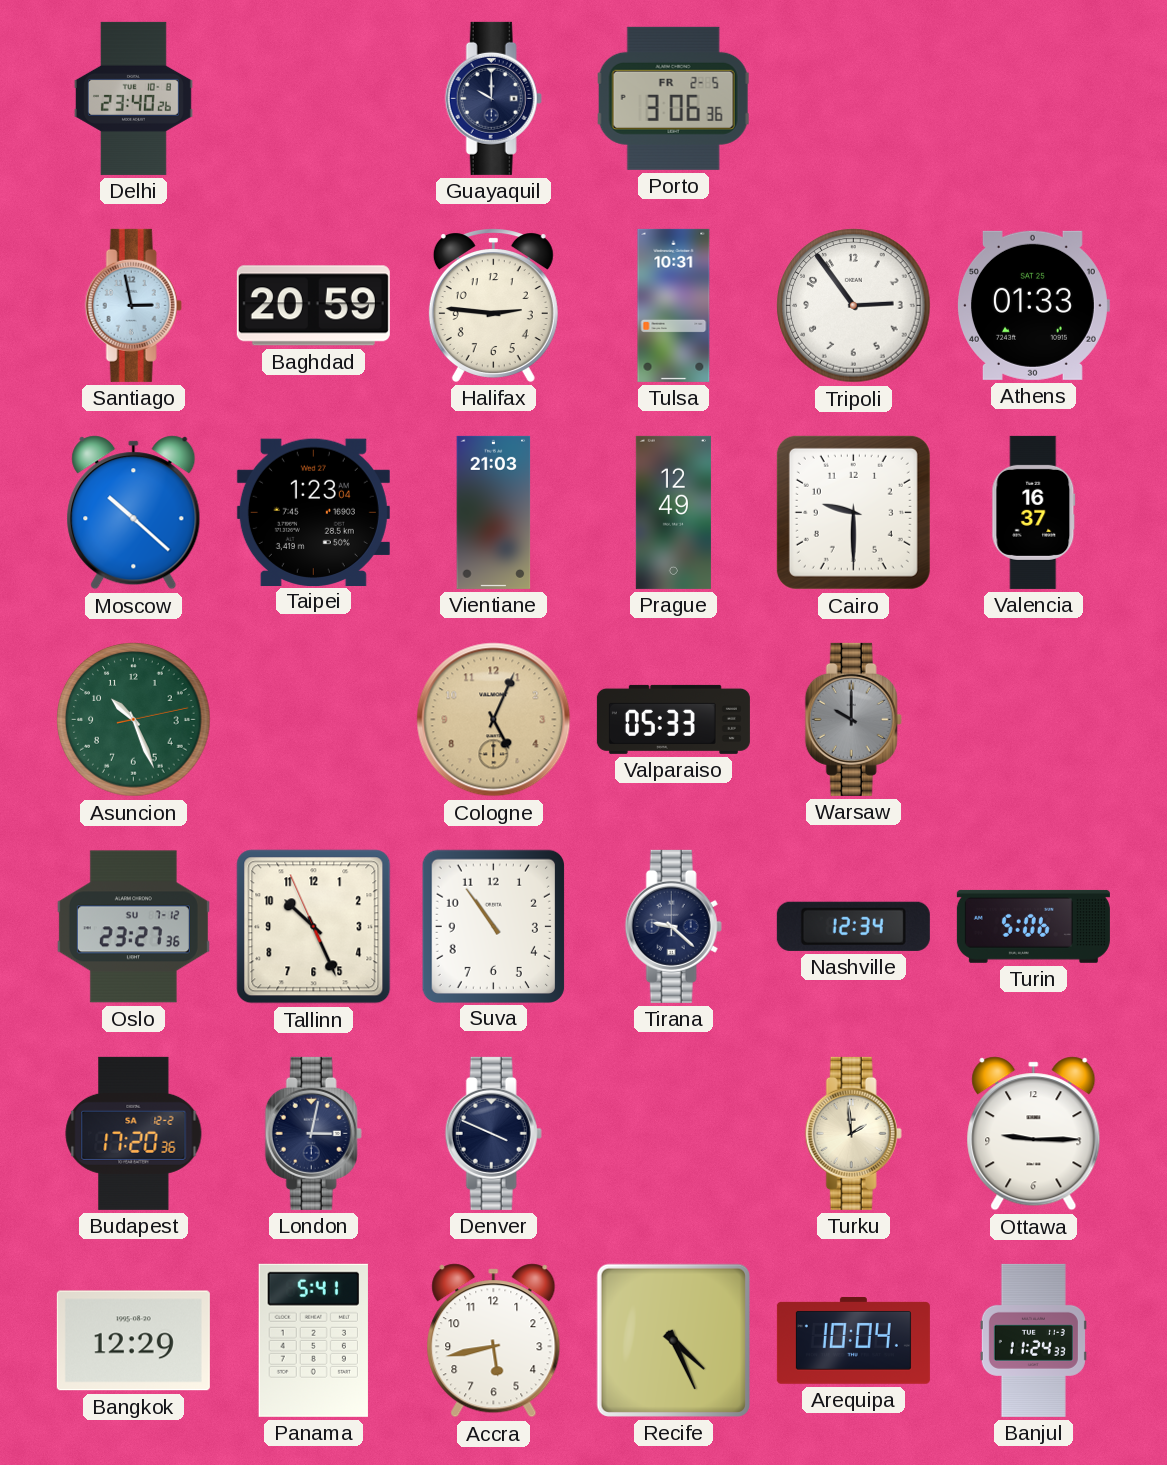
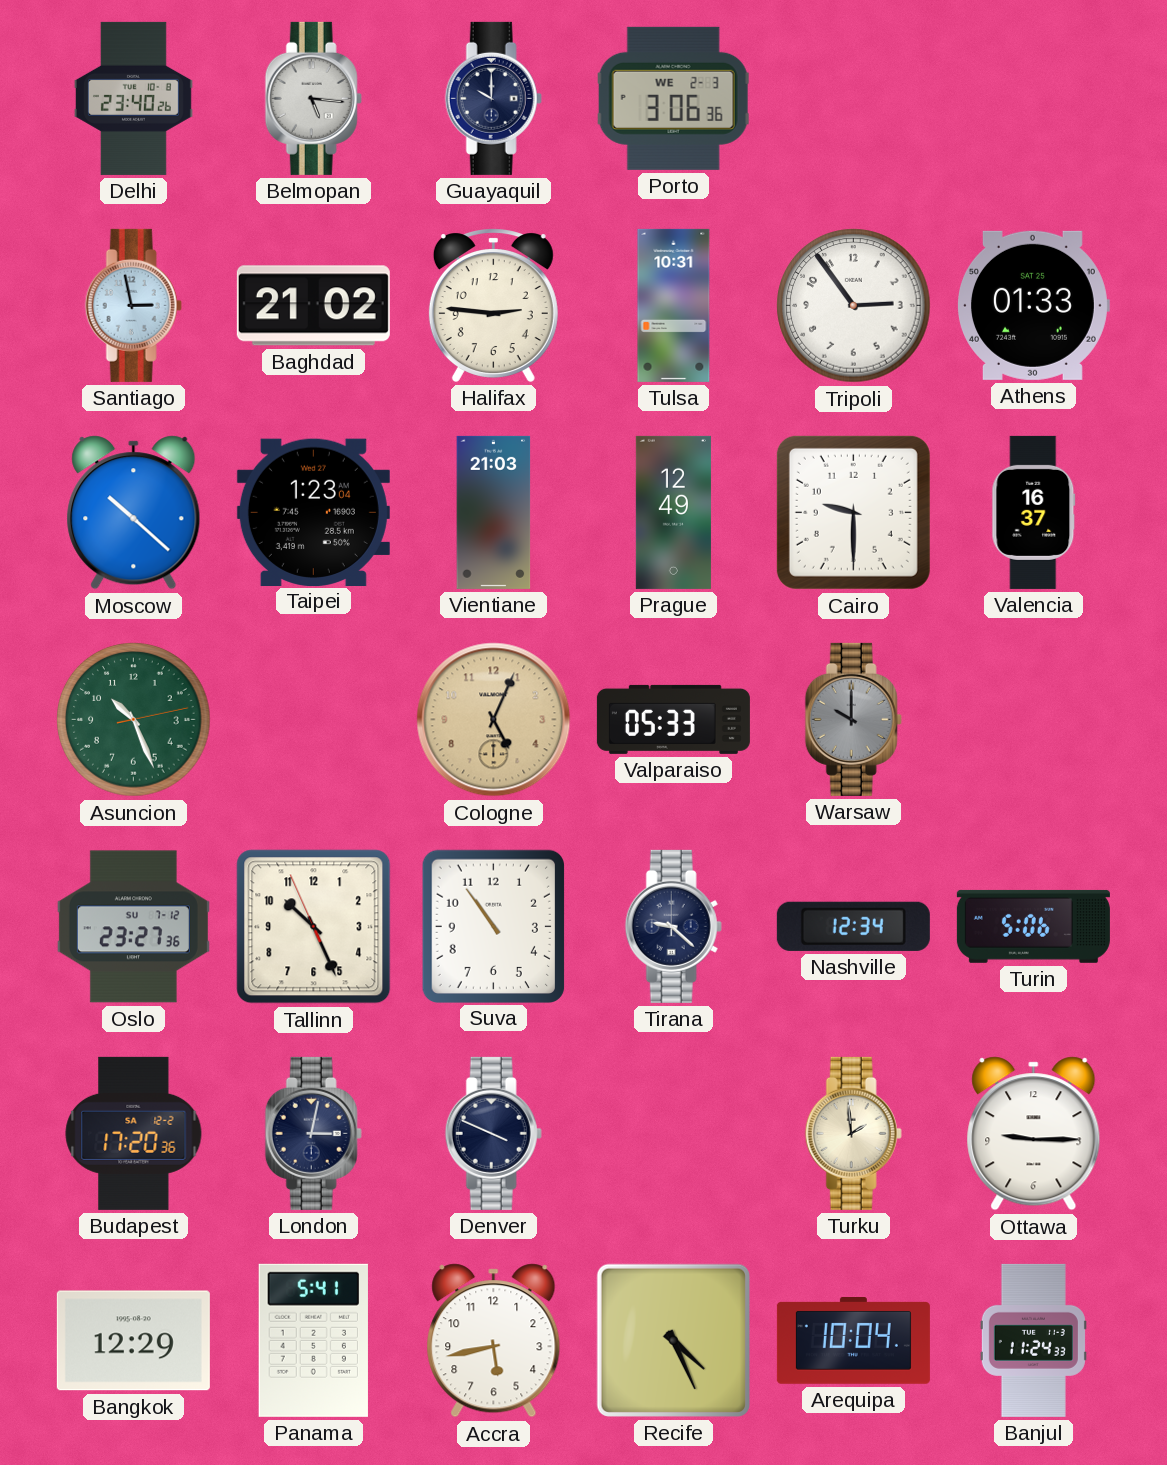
Belmopan: none -> 5:16 (313, 98)
Porto date: FR 2-5 -> WE 2-3 (674, 98)
Baghdad: 20:59 -> 21:02 (313, 306)
